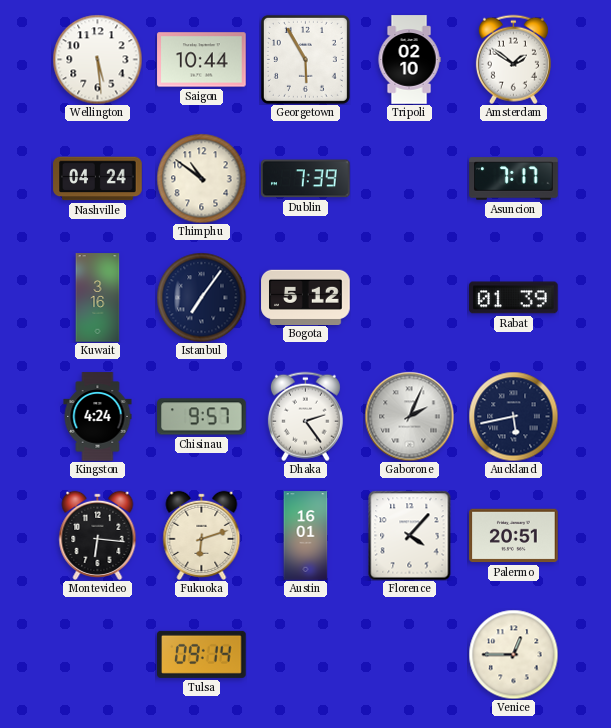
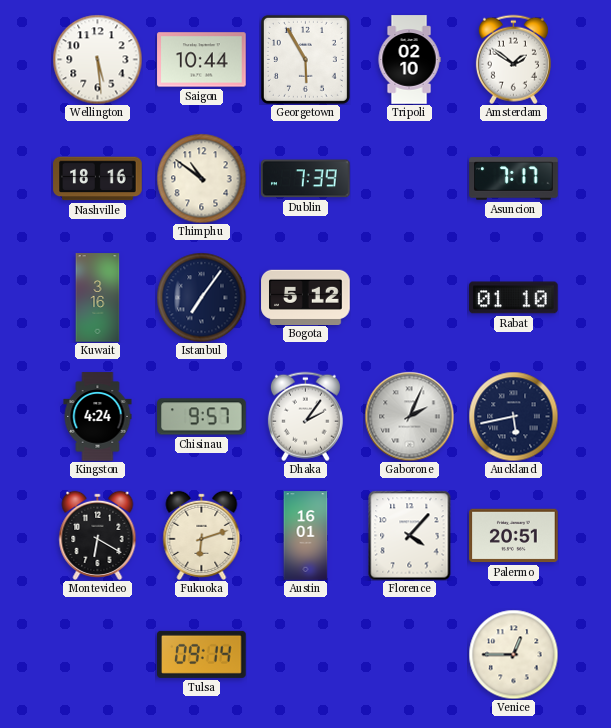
Nashville: 04:24 -> 18:16 (98, 179)
Rabat: 01:39 -> 01:10 (514, 298)
Dhaka: 2:24 -> 2:06 (305, 416)
Montevideo: 6:16 -> 6:20 (98, 535)
